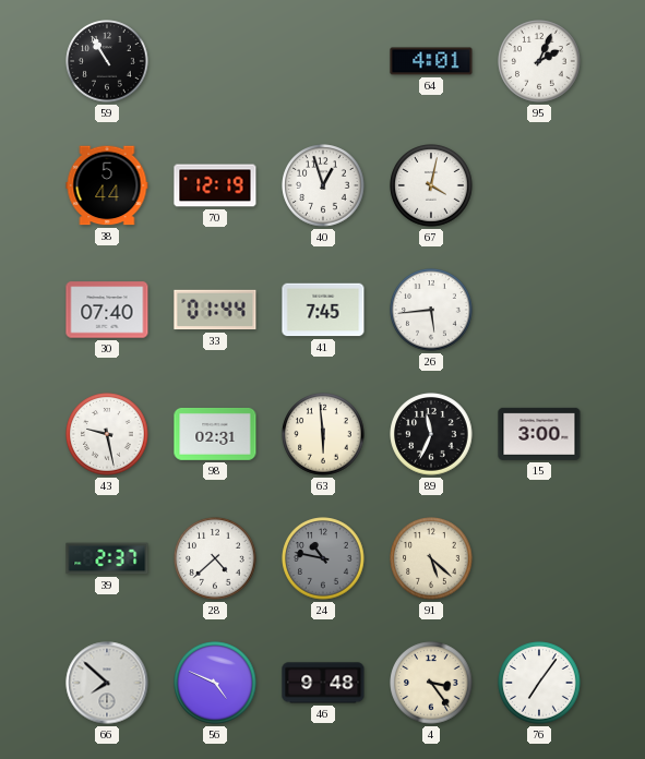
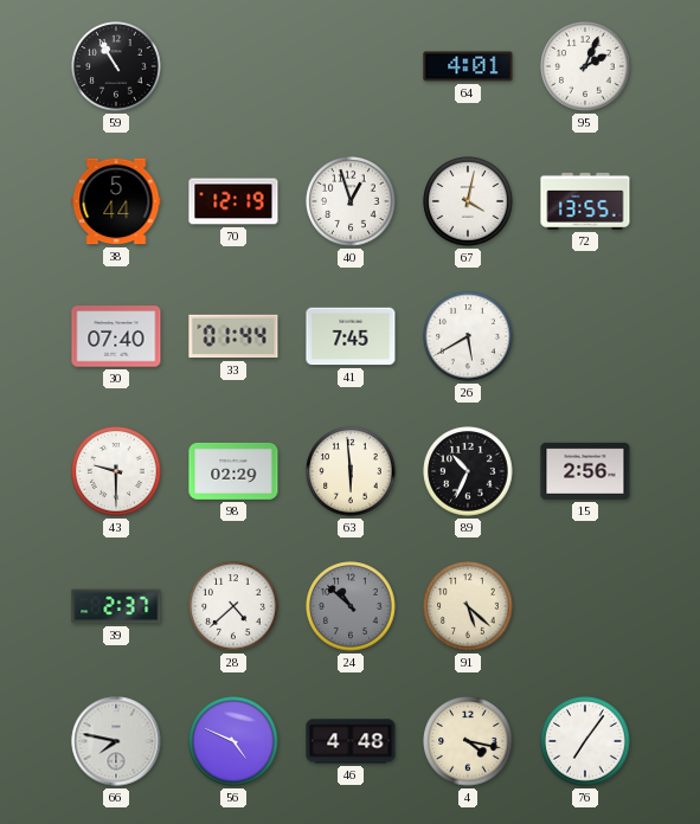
72: none -> 13:55 (585, 201)
26: 5:44 -> 5:40 (468, 336)
43: 9:28 -> 9:30 (116, 471)
98: 02:31 -> 02:29 (233, 471)
89: 11:34 -> 10:34 (468, 471)
15: 3:00 -> 2:56 (585, 471)
24: 10:47 -> 10:52 (351, 606)
66: 7:52 -> 7:47 (116, 741)
46: 9:48 -> 4:48 (351, 741)
4: 3:24 -> 4:17 (468, 741)
